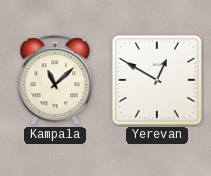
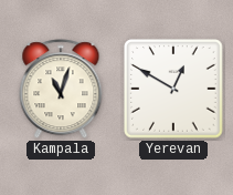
Kampala: 11:08 -> 11:03 (61, 90)
